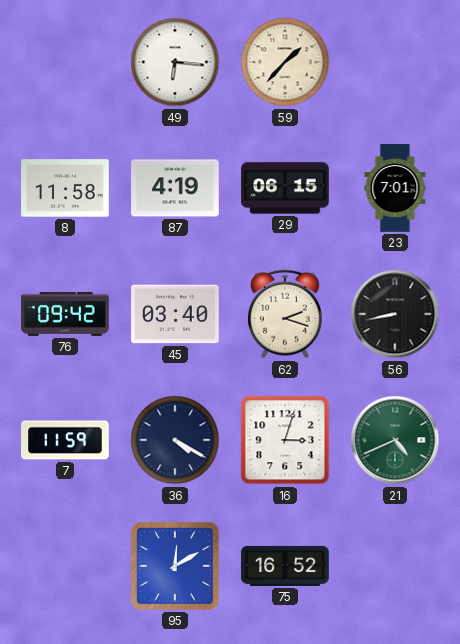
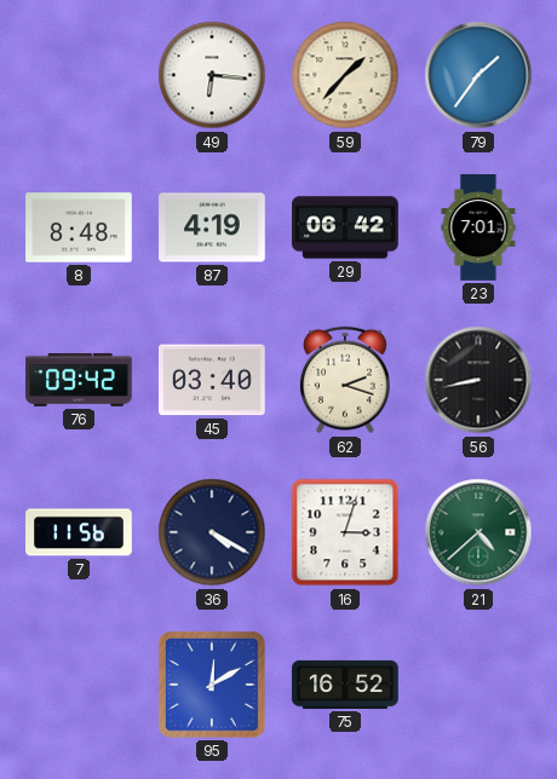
79: none -> 1:36 (478, 75)
8: 11:58 -> 8:48 (79, 227)
29: 06:15 -> 06:42 (345, 227)
7: 11:59 -> 11:56 (79, 532)
21: 4:41 -> 4:38 (478, 532)
